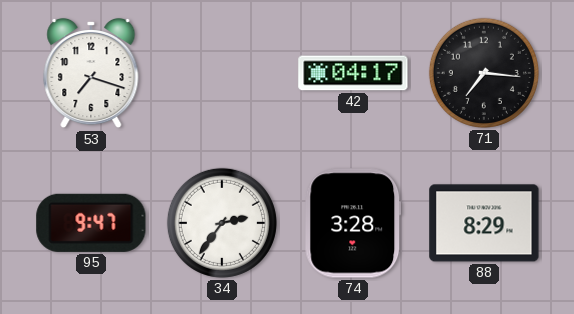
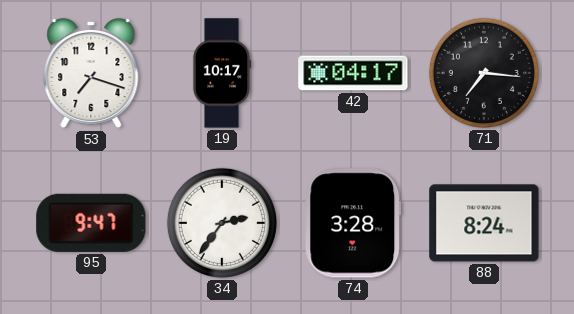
19: none -> 10:17 (222, 73)
88: 8:29 -> 8:24 (484, 223)
